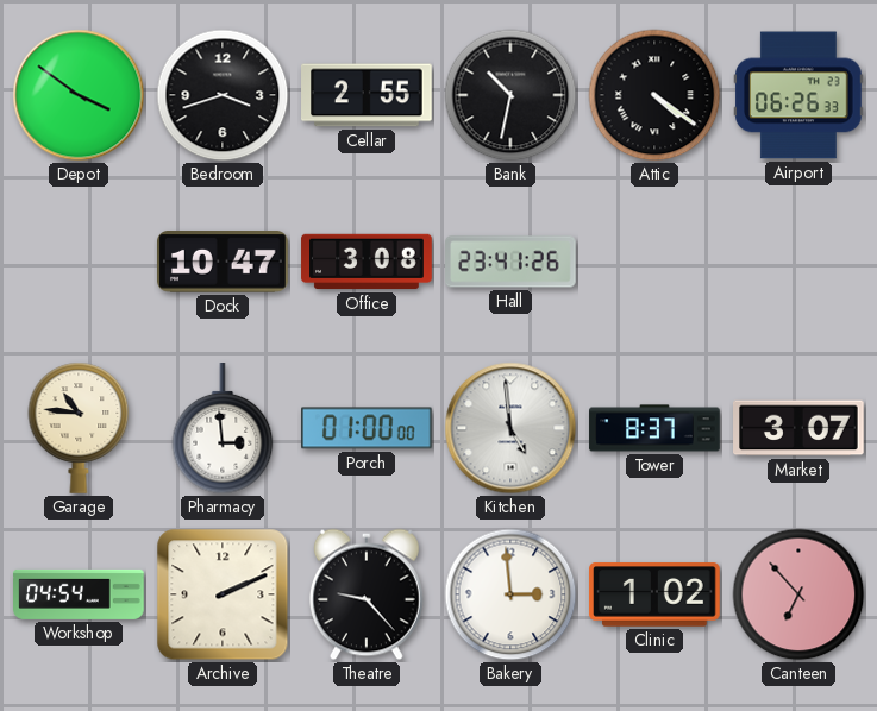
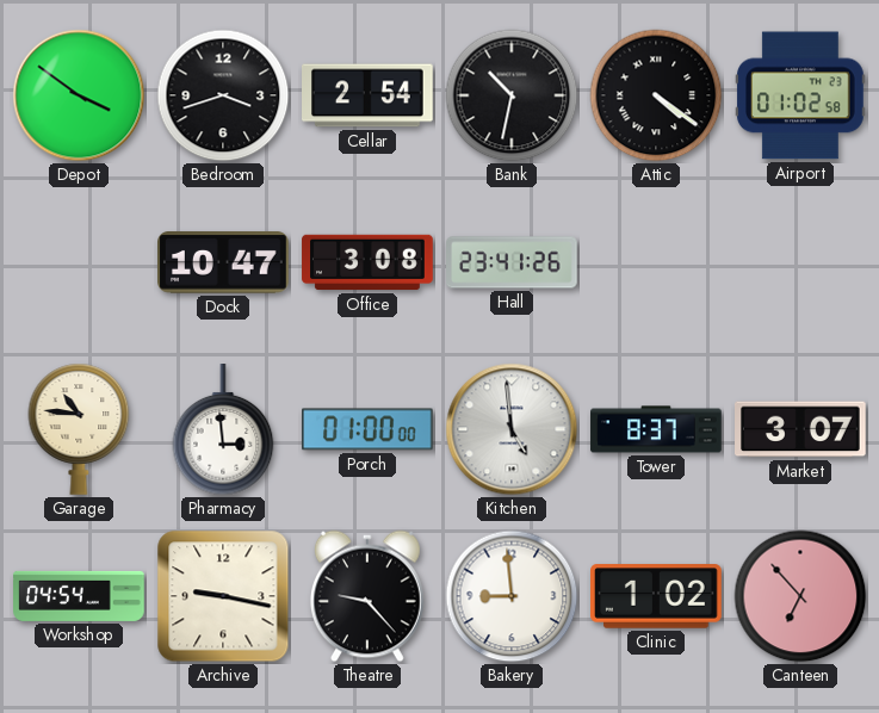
Cellar: 2:55 -> 2:54 (369, 95)
Airport: 06:26 -> 01:02 (801, 95)
Archive: 2:11 -> 9:17 (223, 596)
Bakery: 2:59 -> 8:59 (512, 596)
